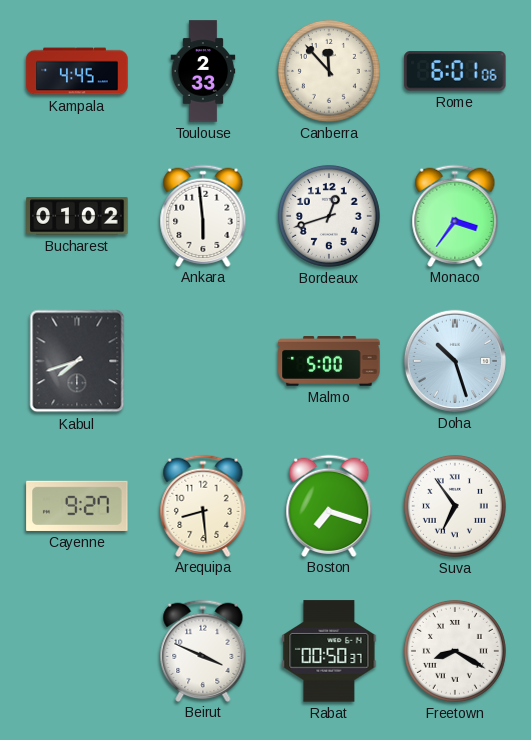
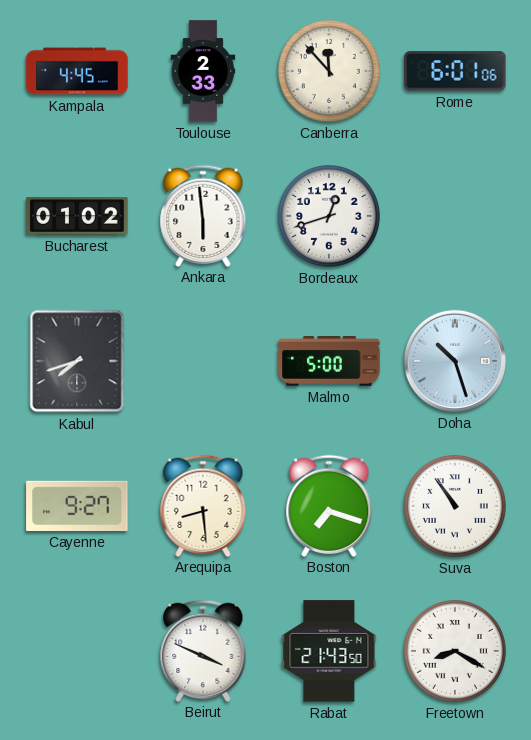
Monaco: 3:36 -> none (455, 215)
Suva: 6:54 -> 10:54 (455, 506)
Rabat: 00:50 -> 21:43 (329, 651)
